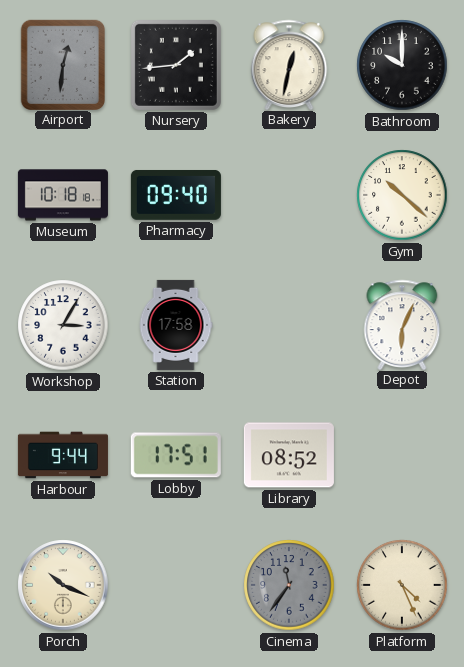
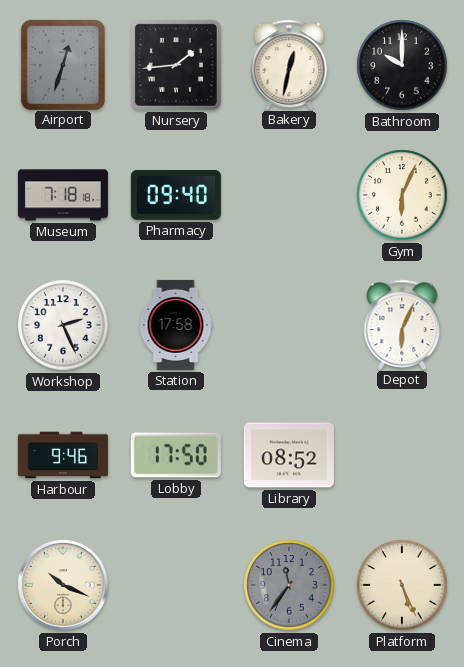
Airport: 12:31 -> 12:33 (62, 64)
Museum: 10:18 -> 7:18 (63, 195)
Gym: 10:22 -> 6:04 (402, 195)
Workshop: 3:05 -> 2:26 (63, 325)
Harbour: 9:44 -> 9:46 (63, 455)
Lobby: 17:51 -> 17:50 (176, 455)
Platform: 4:26 -> 5:26 (402, 585)
